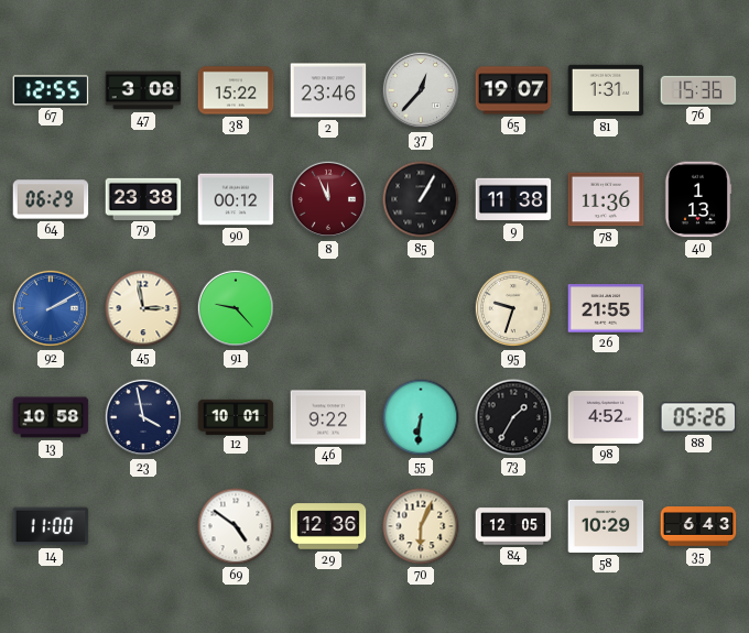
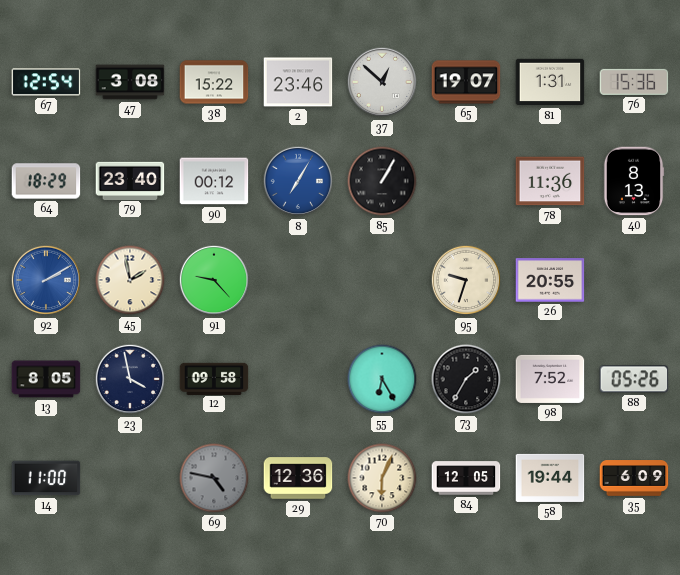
67: 12:55 -> 12:54 (46, 82)
37: 12:37 -> 12:52 (382, 82)
64: 06:29 -> 18:29 (46, 181)
79: 23:38 -> 23:40 (130, 180)
8: 11:56 -> 7:05 (298, 181)
8 dial: burgundy -> blue (298, 181)
9: 11:38 -> none (513, 199)
40: 1:13 -> 8:13 (634, 181)
45: 2:58 -> 1:58 (130, 280)
26: 21:55 -> 20:55 (550, 280)
13: 10:58 -> 8:05 (46, 379)
12: 10:01 -> 09:58 (214, 378)
46: 9:22 -> none (328, 417)
55: 6:31 -> 6:25 (382, 379)
98: 4:52 -> 7:52 (550, 379)
69: 4:51 -> 4:47 (214, 478)
69 dial: white -> grey (214, 478)
58: 10:29 -> 19:44 (550, 478)
35: 6:43 -> 6:09 (634, 478)
